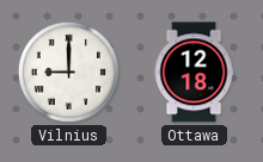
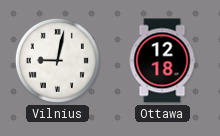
Vilnius: 9:00 -> 9:02 (57, 60)
